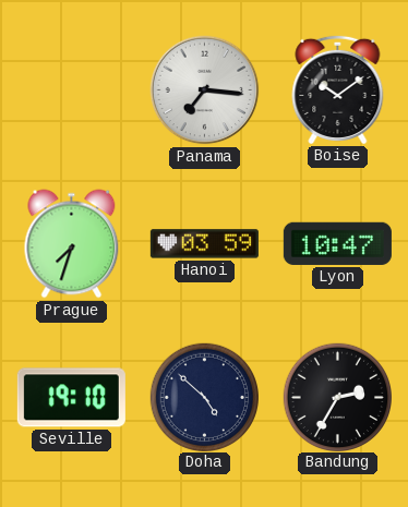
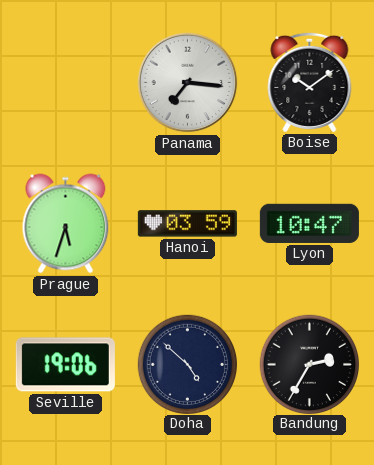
Prague: 7:33 -> 5:33 (66, 224)
Seville: 19:10 -> 19:06 (65, 365)
